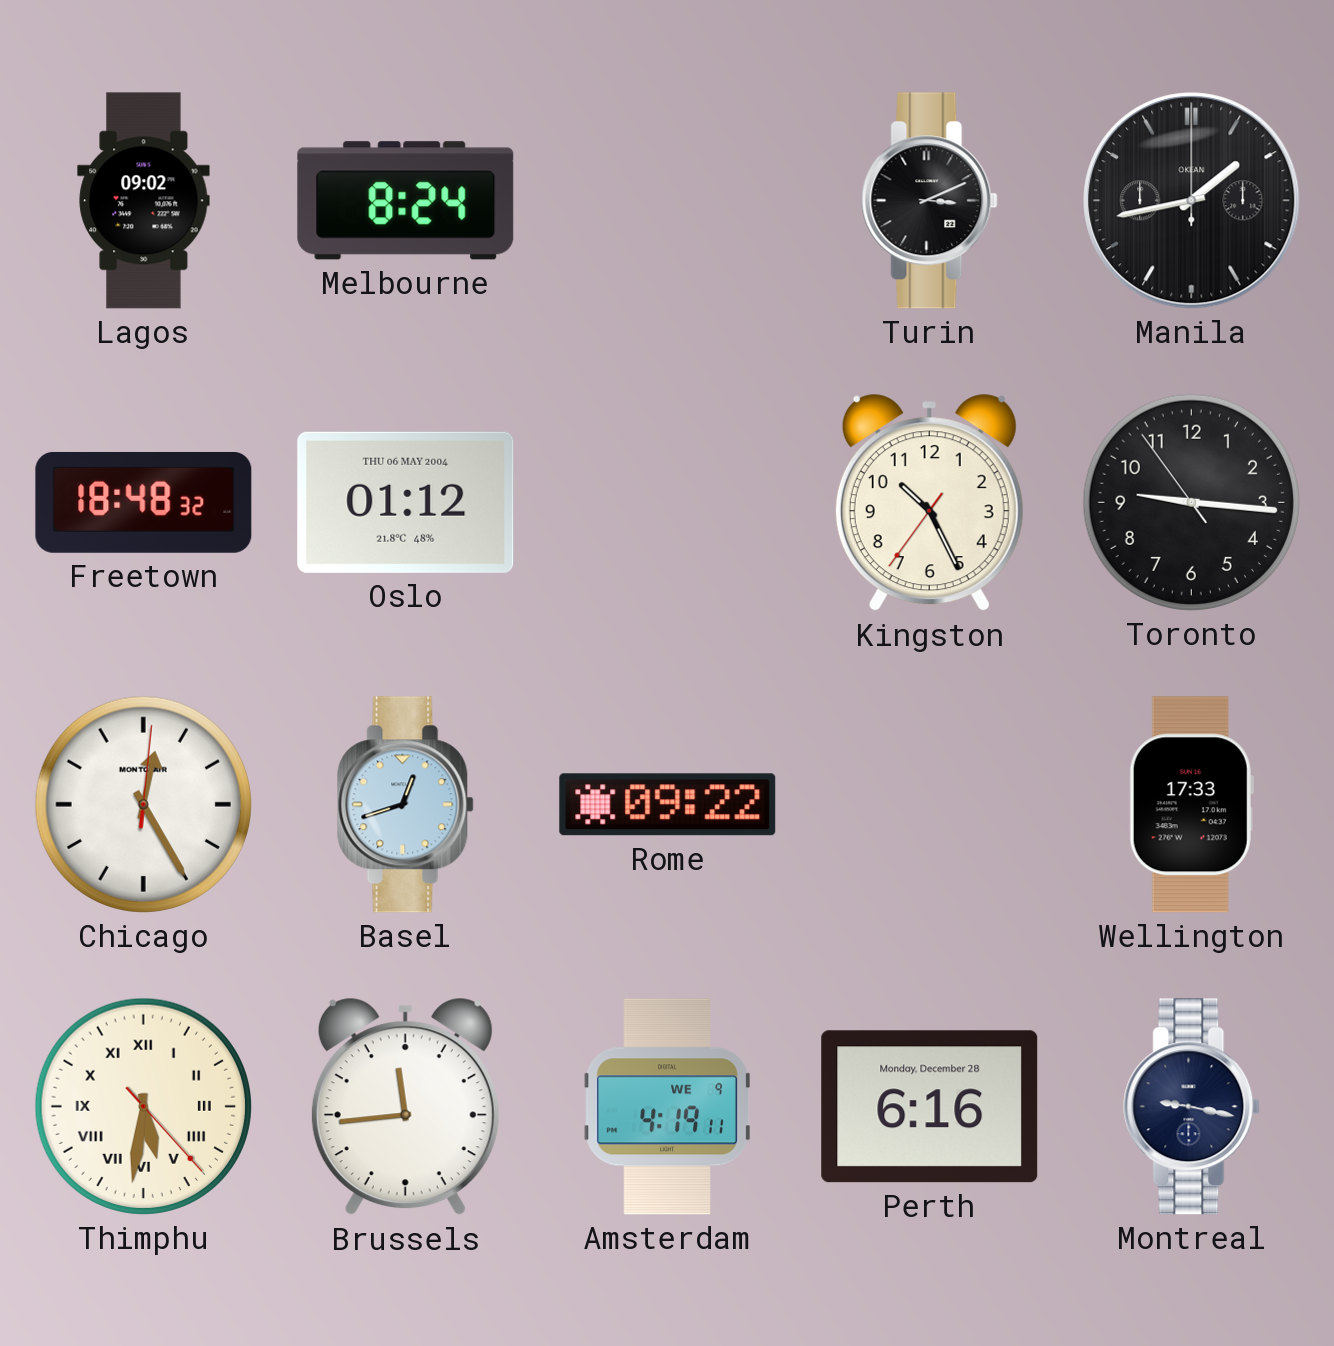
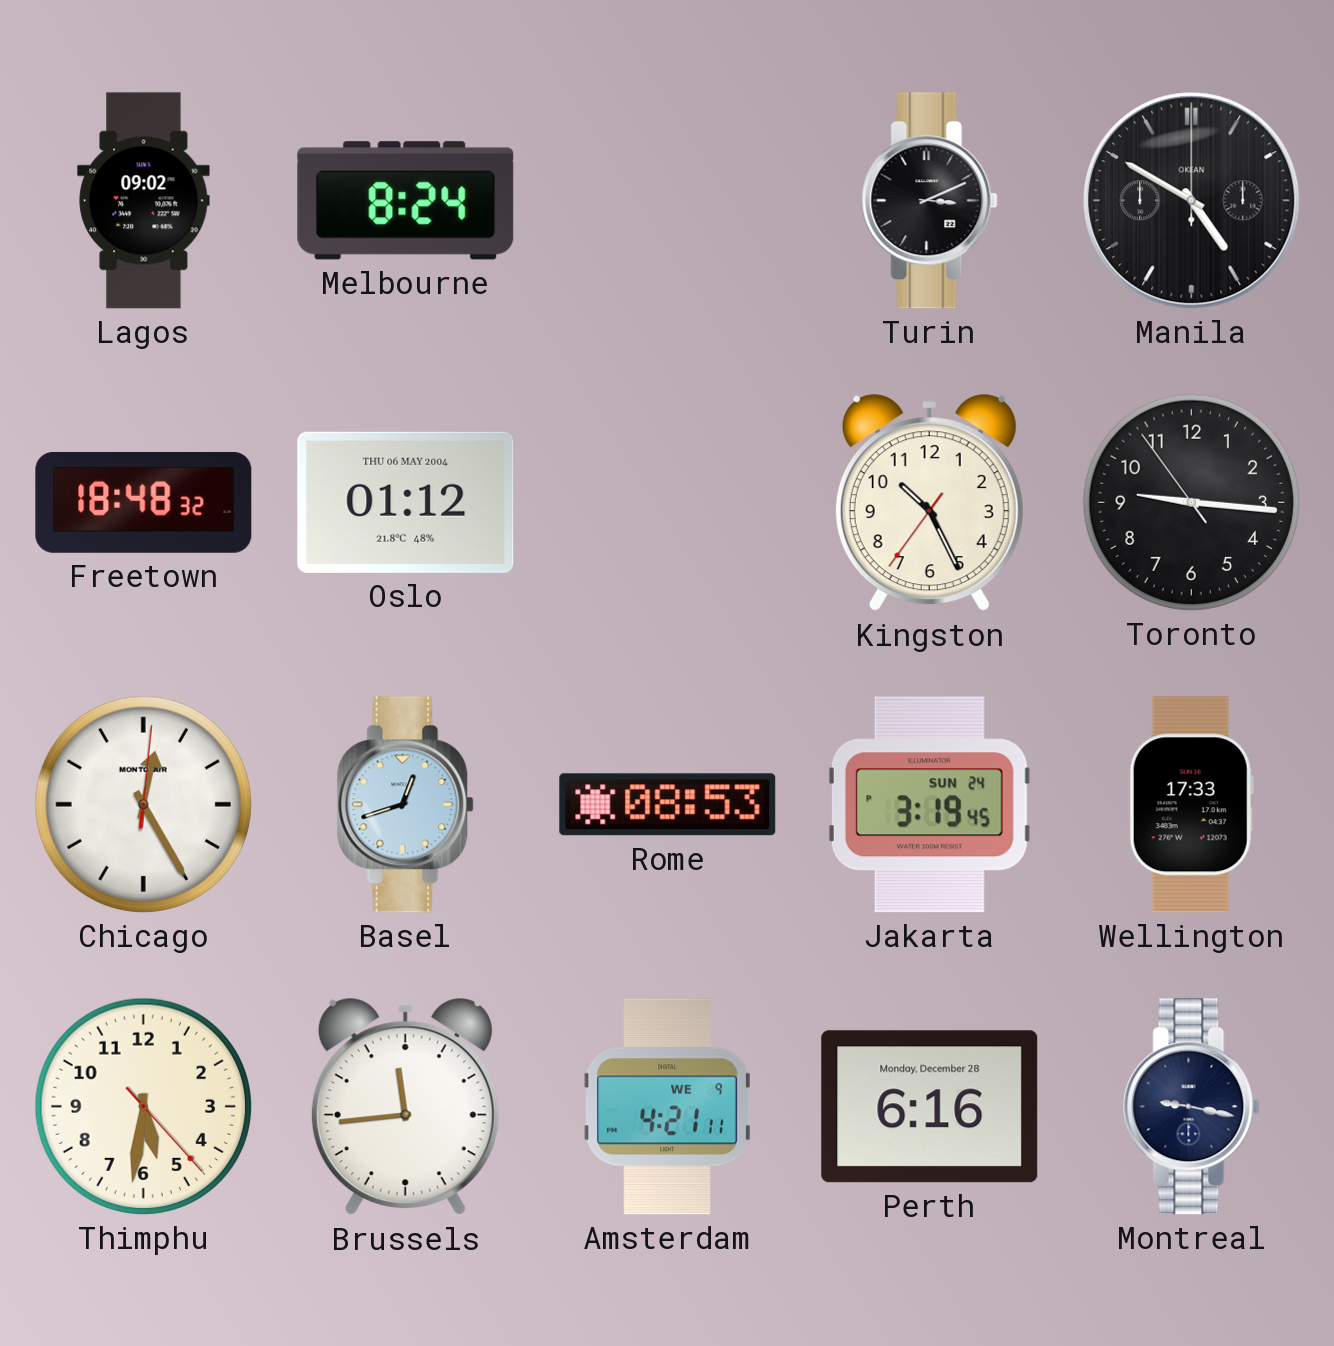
Manila: 1:43 -> 4:50 (1192, 201)
Rome: 09:22 -> 08:53 (668, 805)
Jakarta: none -> 3:19 (929, 805)
Thimphu numerals: Roman -> Arabic (143, 1106)
Amsterdam: 4:19 -> 4:21 (668, 1107)
